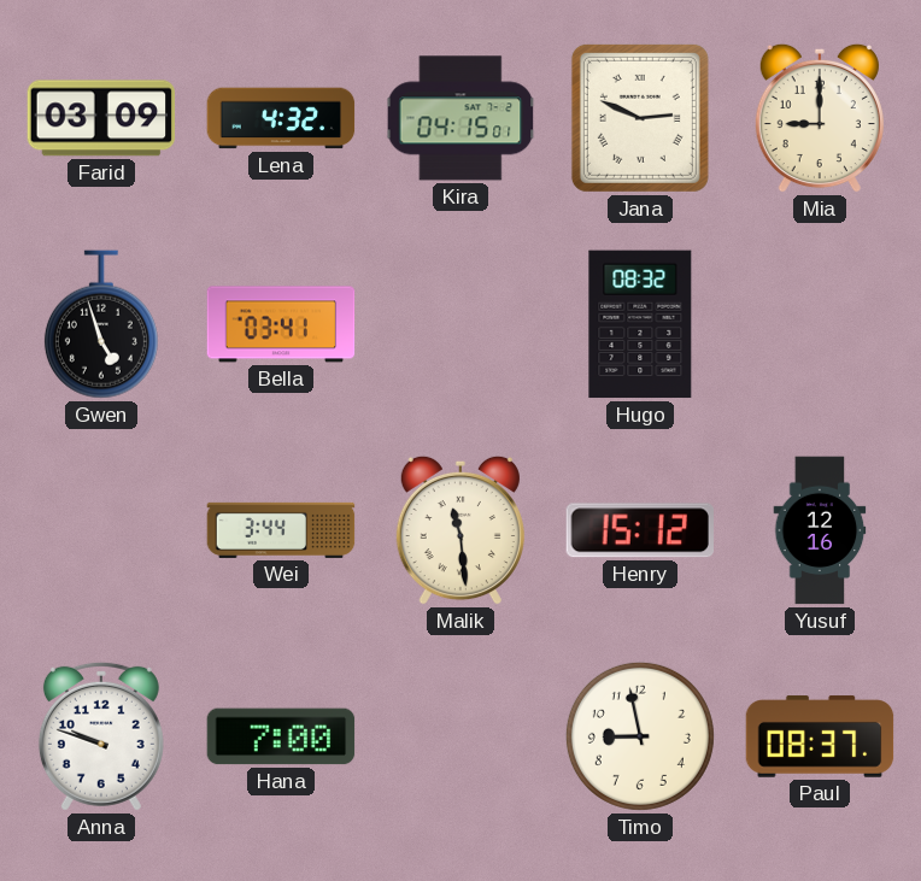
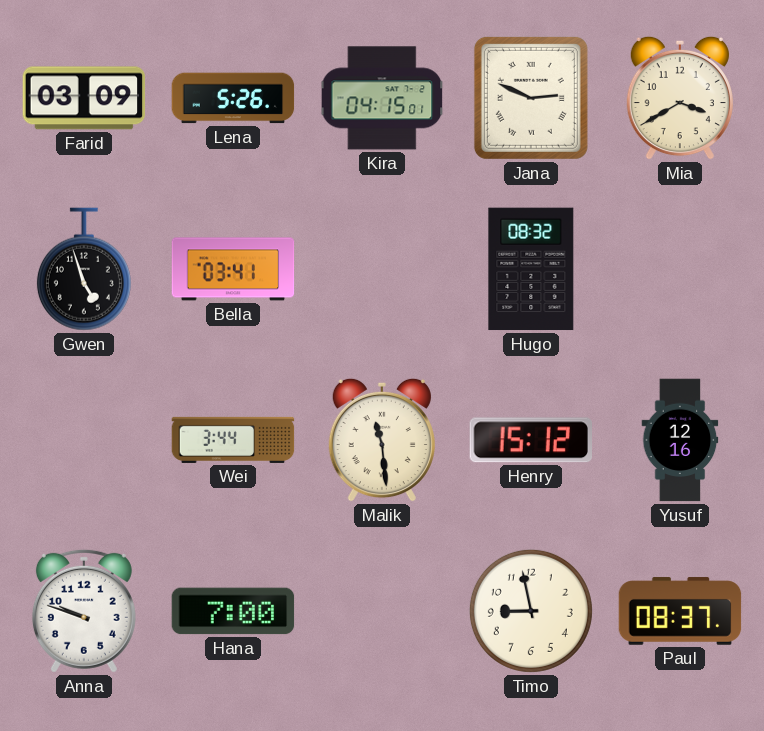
Lena: 4:32 -> 5:26 (233, 98)
Mia: 9:00 -> 3:40 (680, 98)
